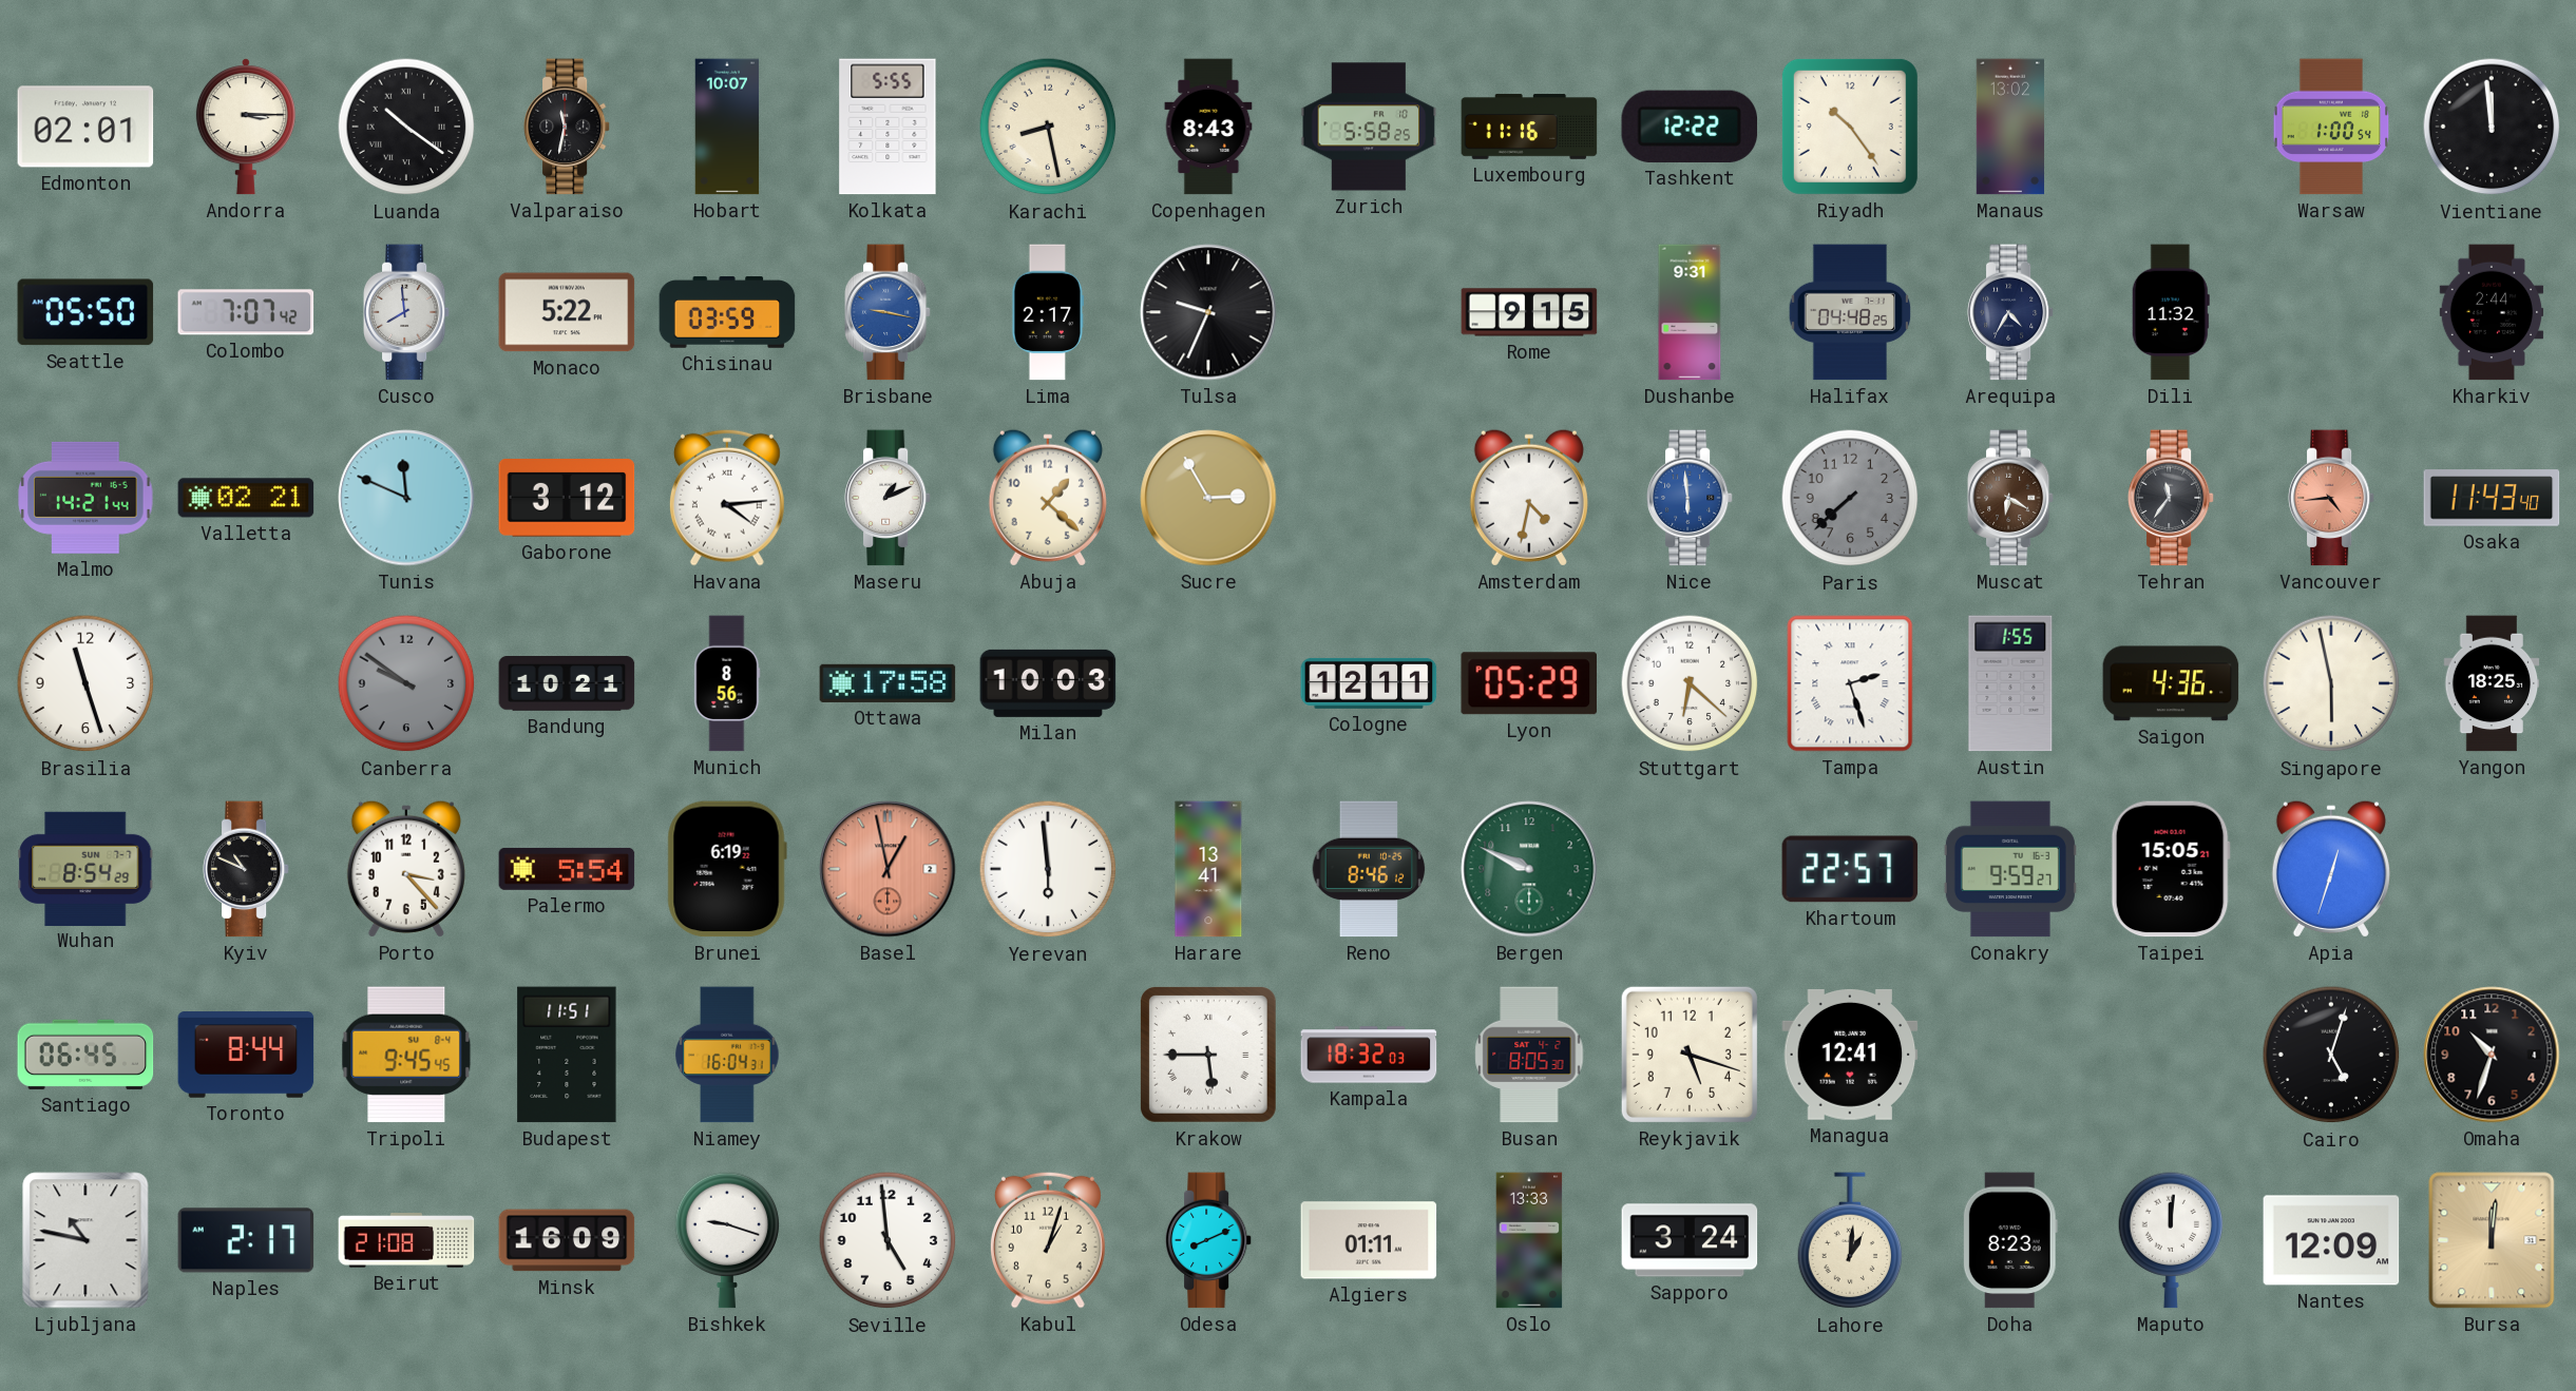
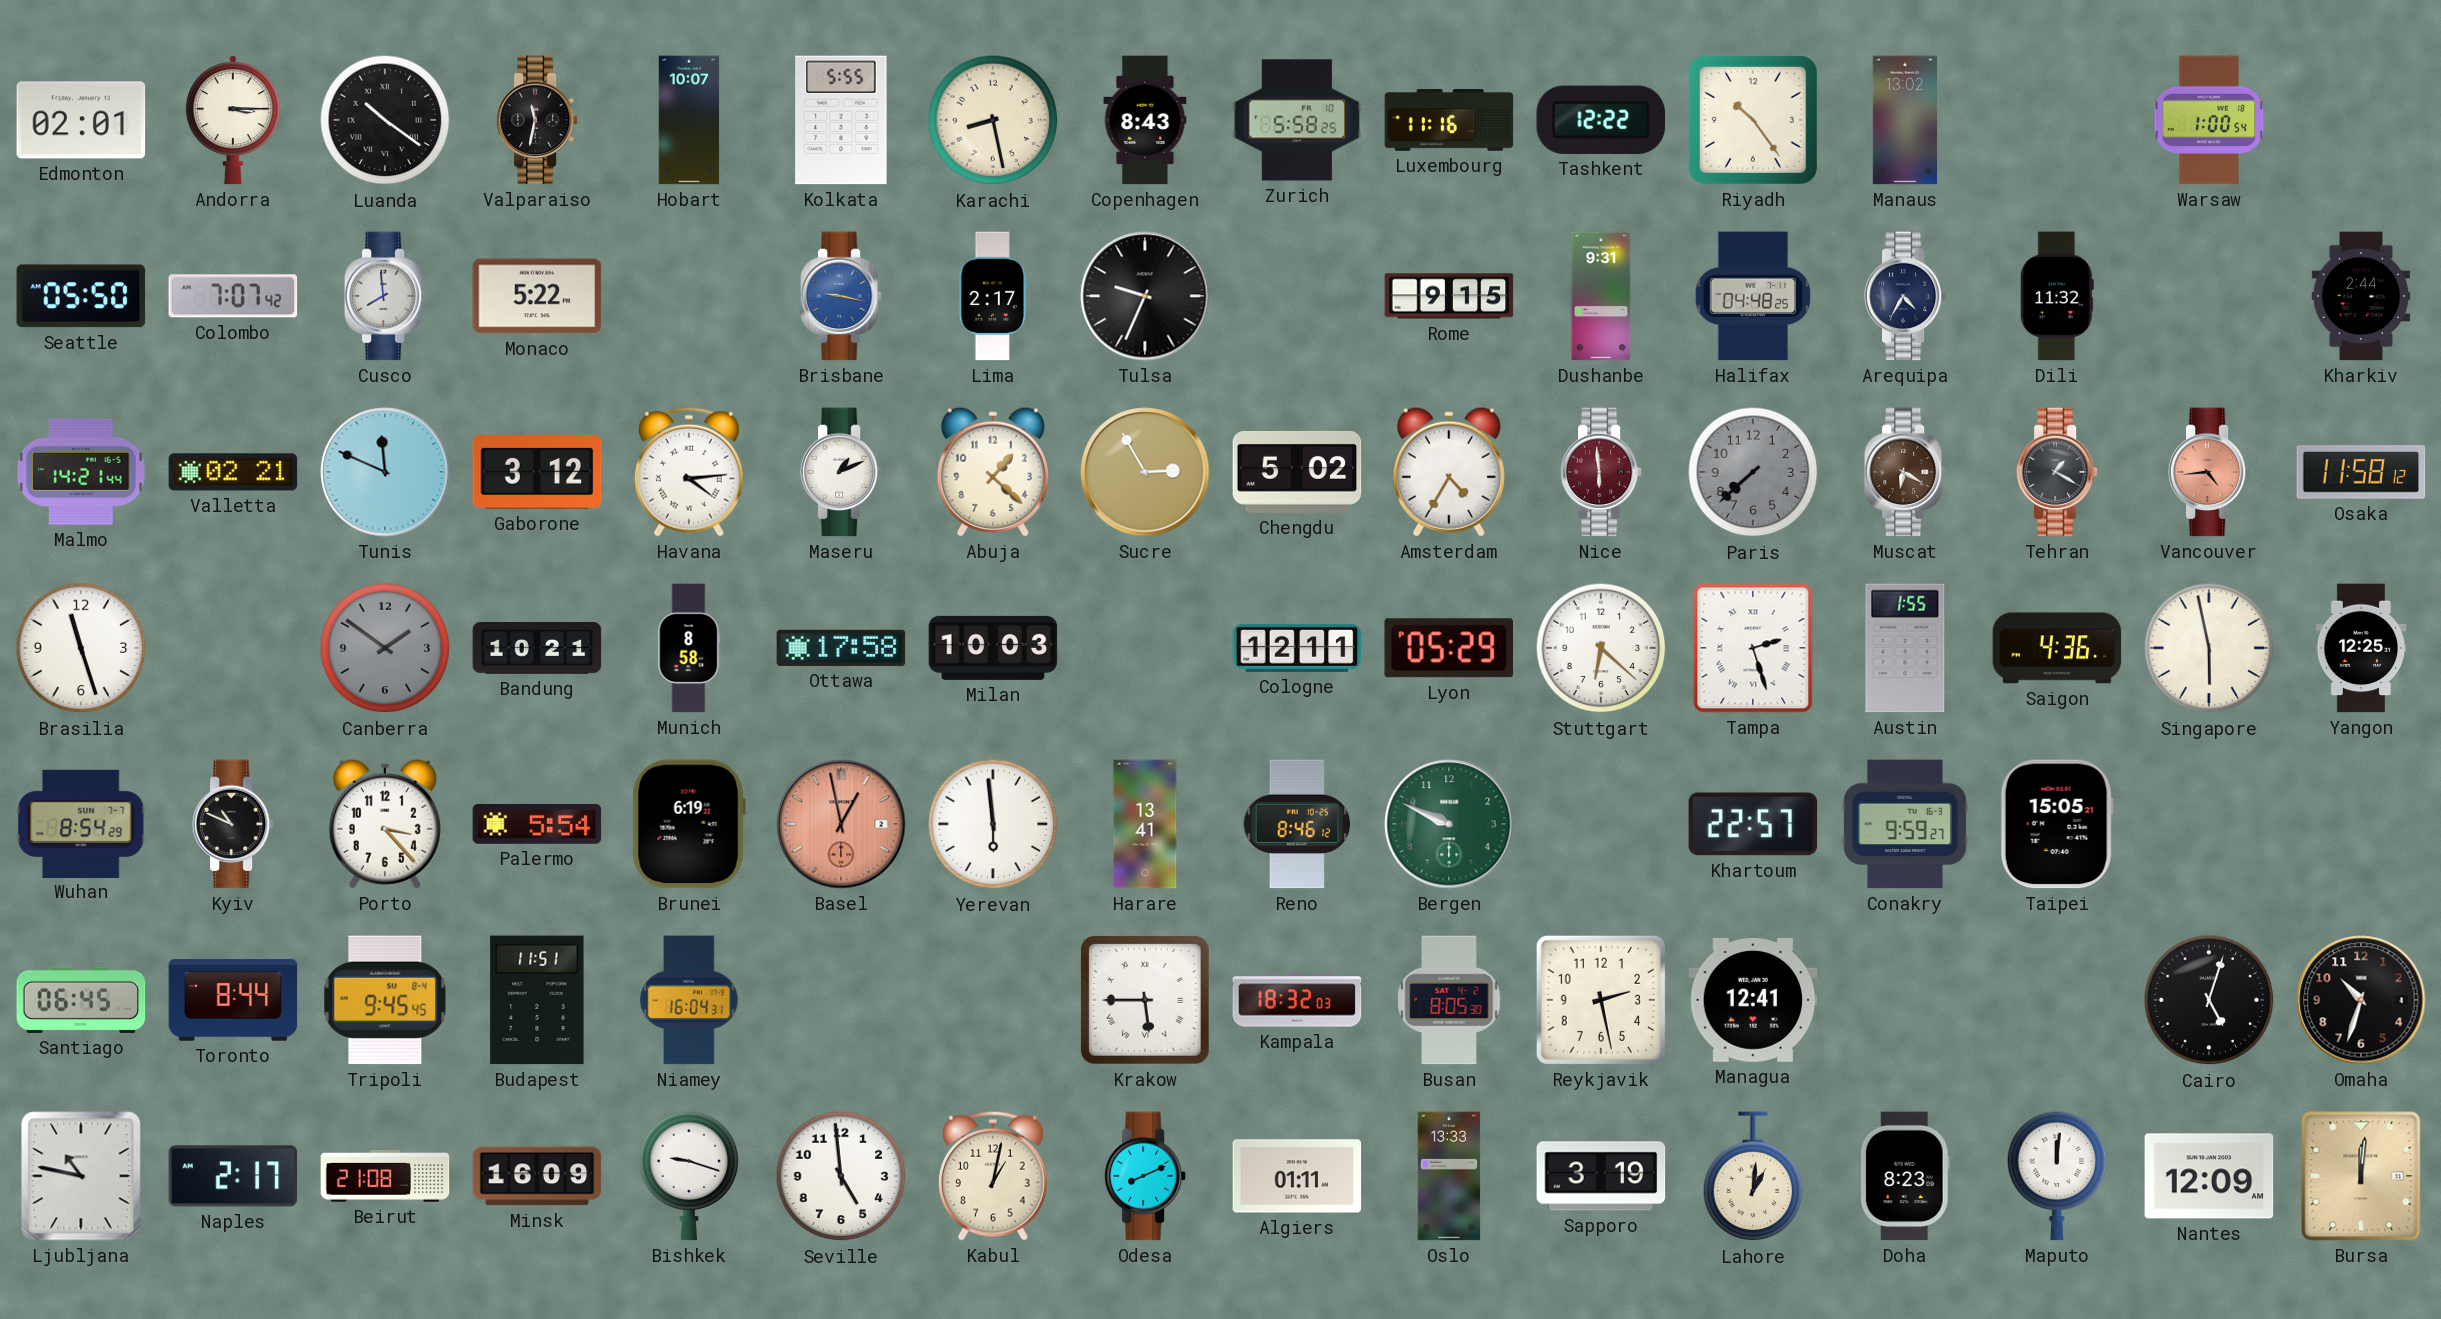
Vientiane: 11:59 -> none (2492, 127)
Chisinau: 03:59 -> none (727, 312)
Chengdu: none -> 5:02 (1297, 472)
Amsterdam: 4:32 -> 4:35 (1449, 472)
Nice dial: blue -> burgundy (1601, 472)
Tehran: 11:36 -> 1:20 (2057, 472)
Osaka: 11:43 -> 11:58 (2361, 472)
Canberra: 9:51 -> 1:51 (385, 648)
Munich: 8:56 -> 8:58 (689, 648)
Yangon: 18:25 -> 12:25 (2361, 648)
Apia: 12:33 -> none (2331, 869)
Reykjavik: 5:18 -> 2:28 (1601, 1000)
Kabul: 1:03 -> 1:02 (993, 1176)
Sapporo: 3:24 -> 3:19 (1601, 1176)
